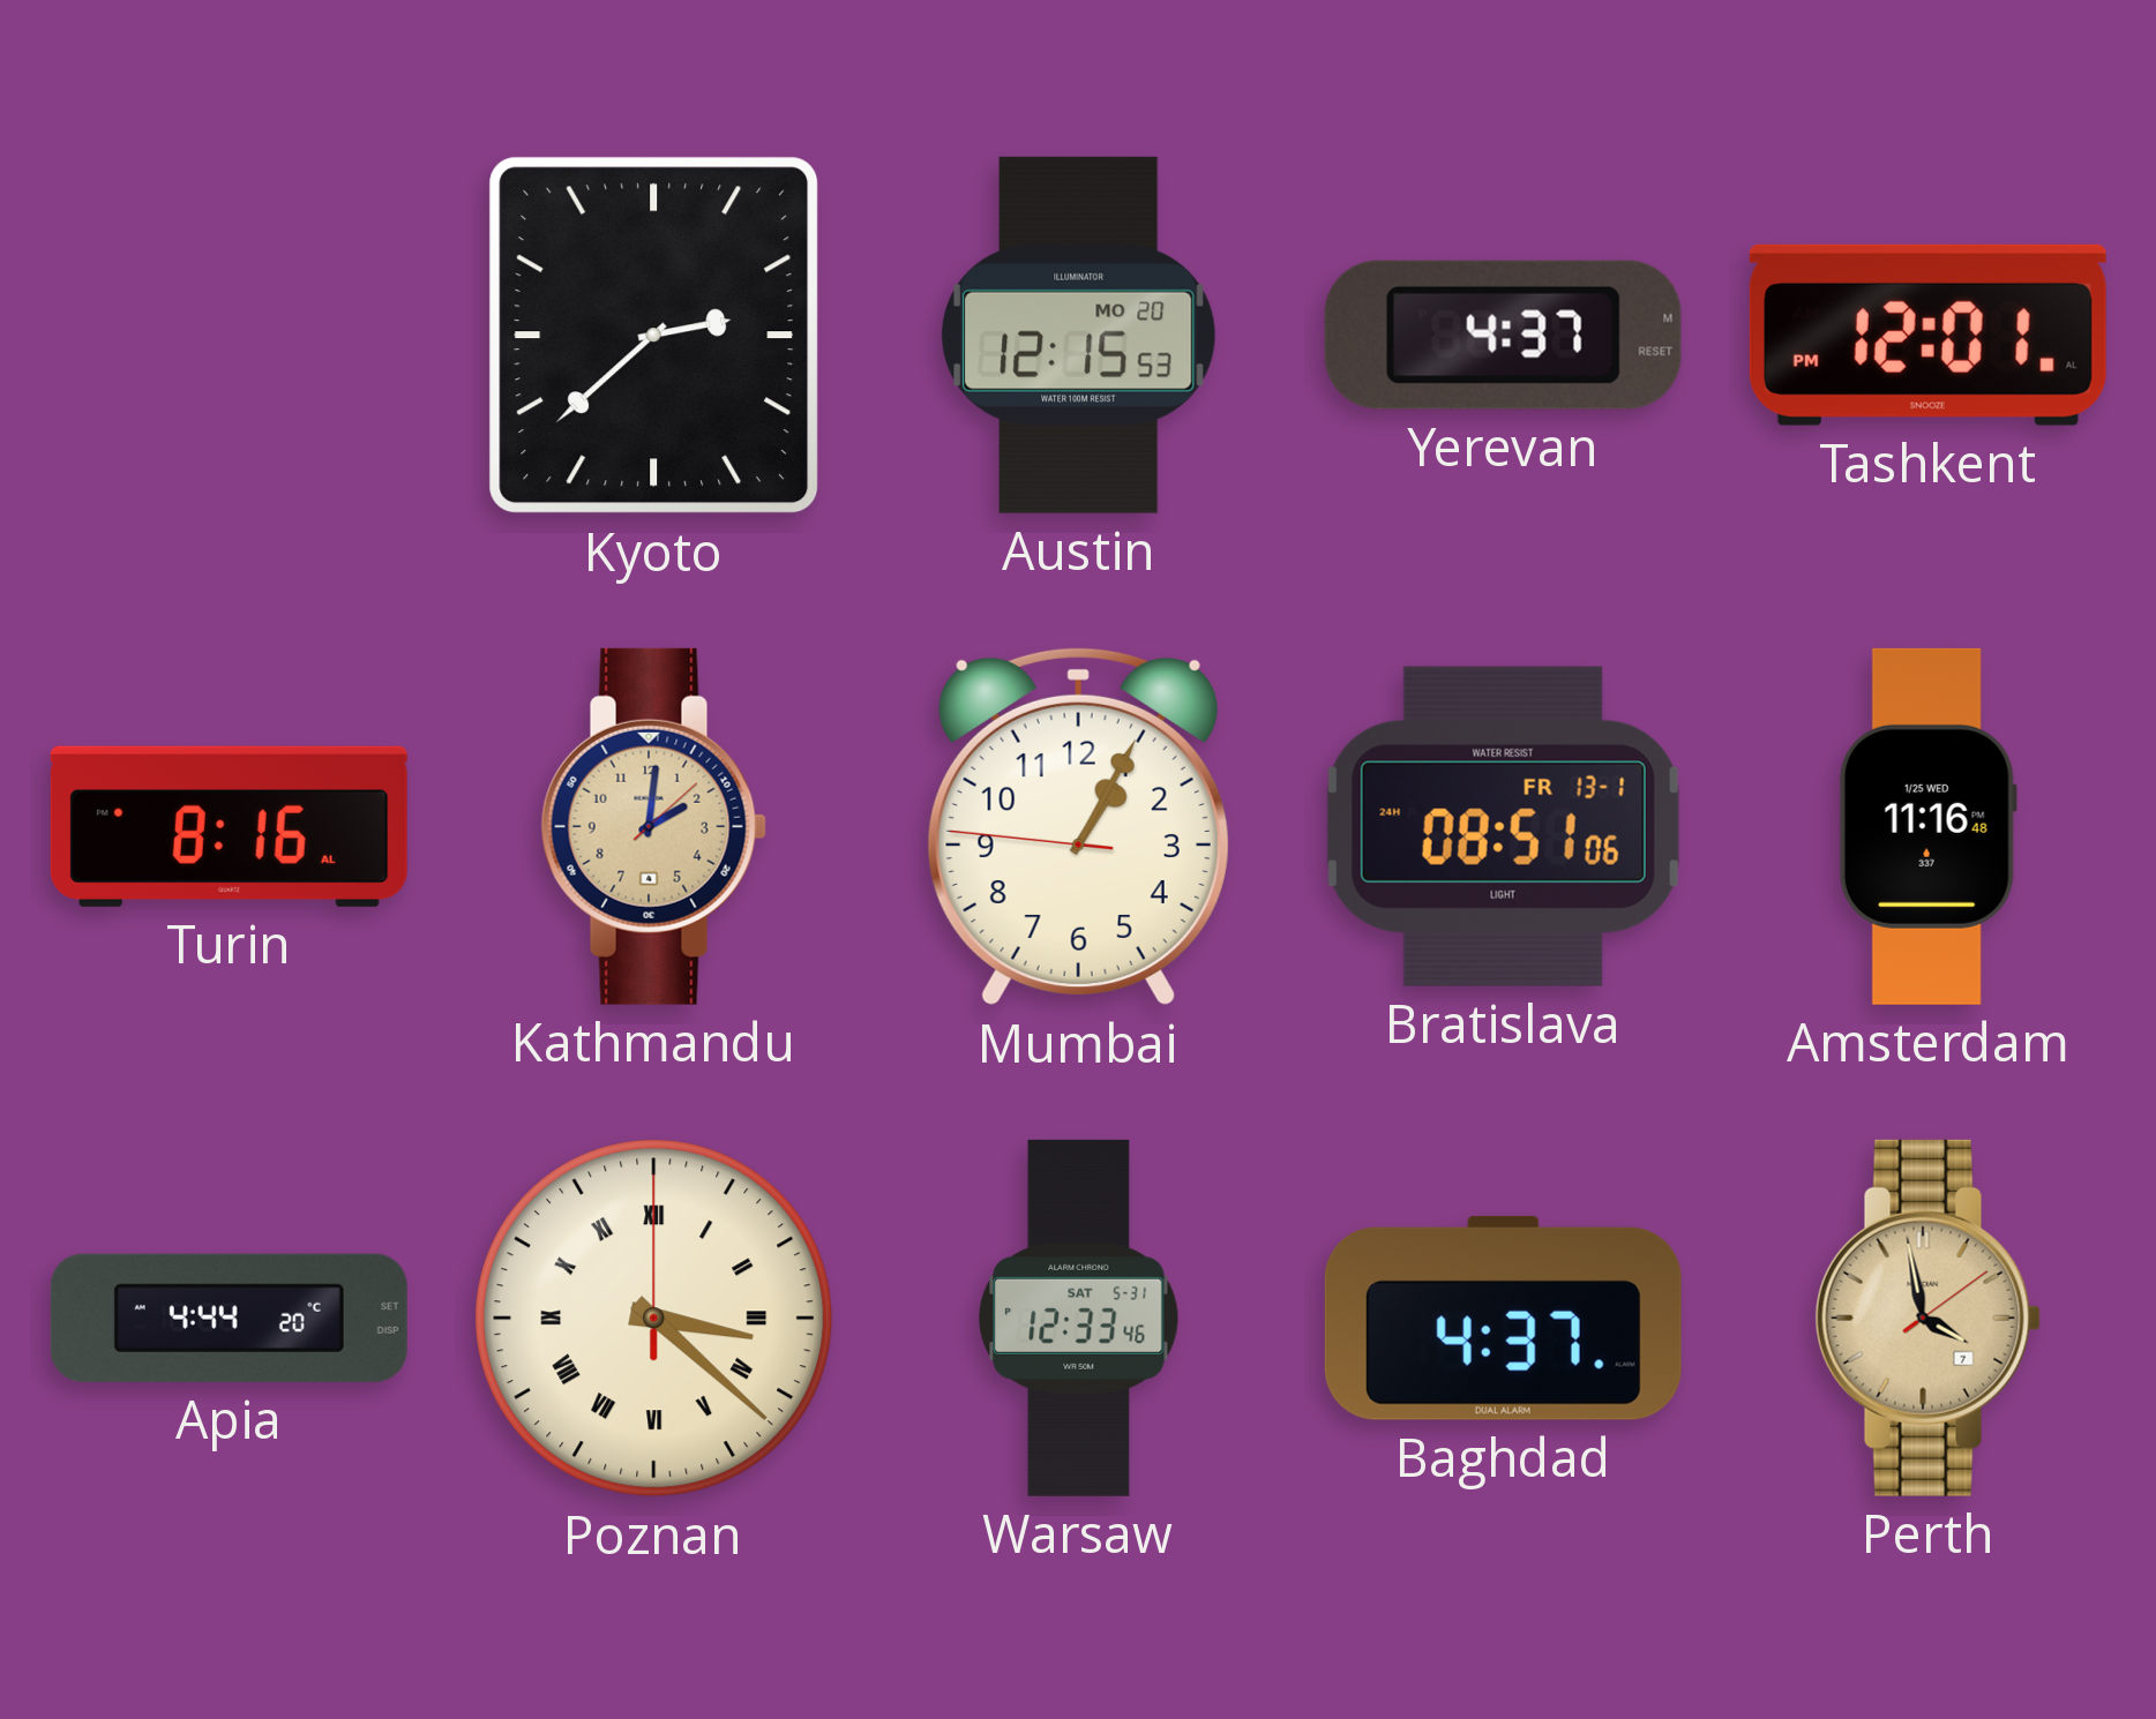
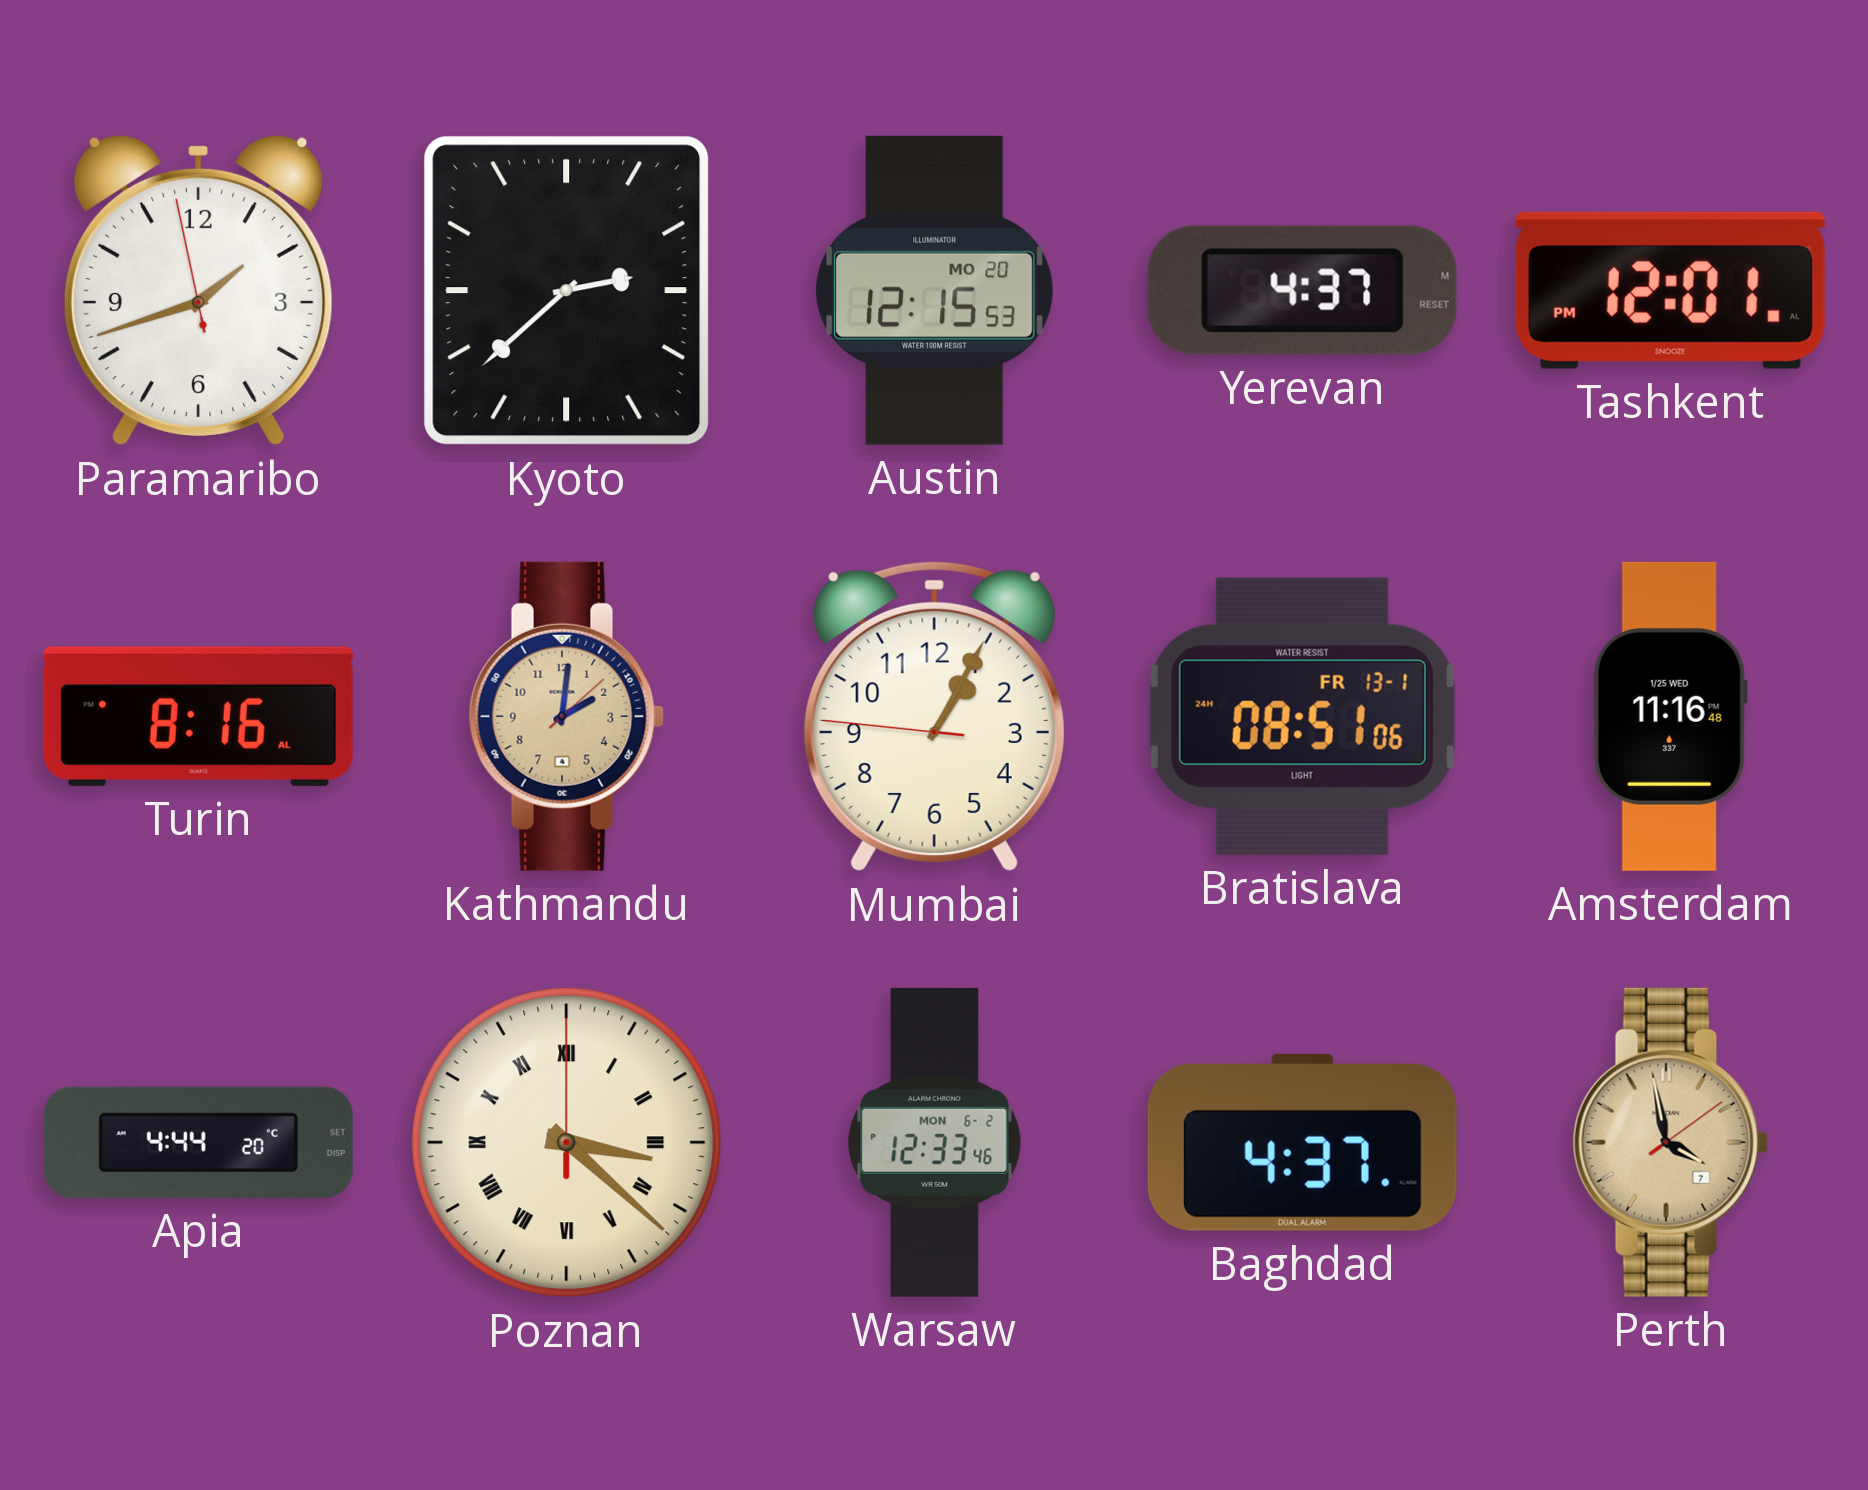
Paramaribo: none -> 1:41 (198, 290)
Warsaw date: SAT 5-31 -> MON 6-2 (935, 1142)
